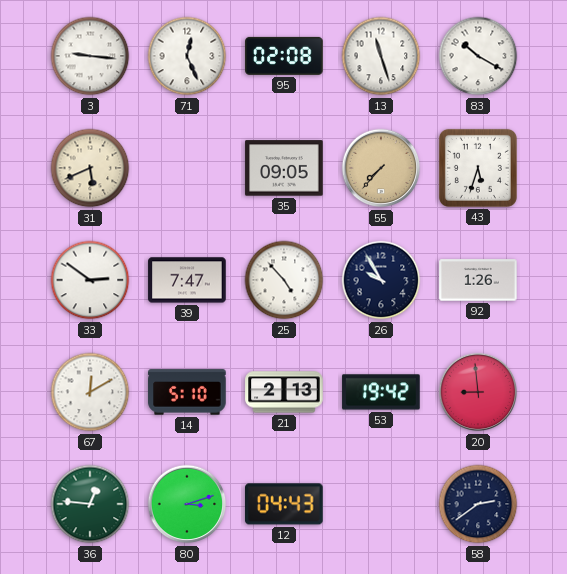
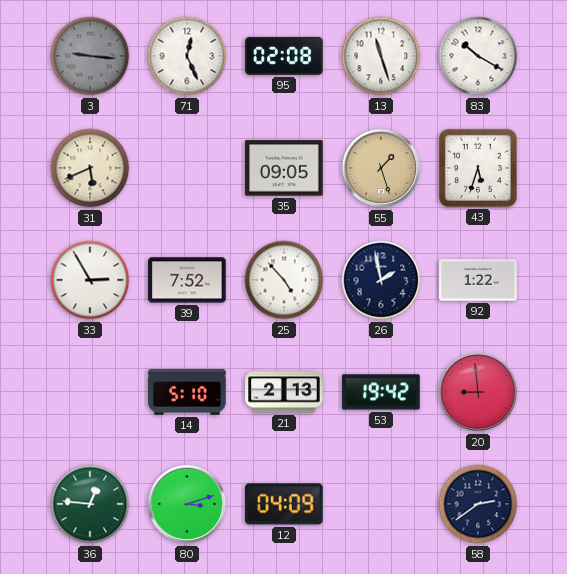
3 dial: white -> grey (90, 56)
55: 7:37 -> 1:27 (381, 168)
33: 2:51 -> 2:55 (90, 280)
39: 7:47 -> 7:52 (187, 280)
26: 9:55 -> 1:58 (381, 280)
92: 1:26 -> 1:22 (478, 280)
67: 12:10 -> none (90, 392)
12: 04:43 -> 04:09 (284, 504)
